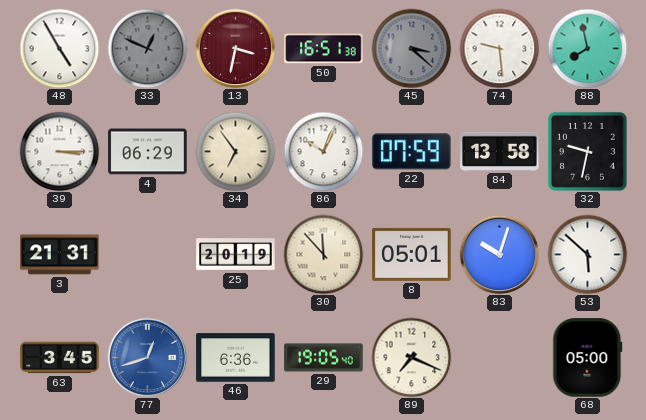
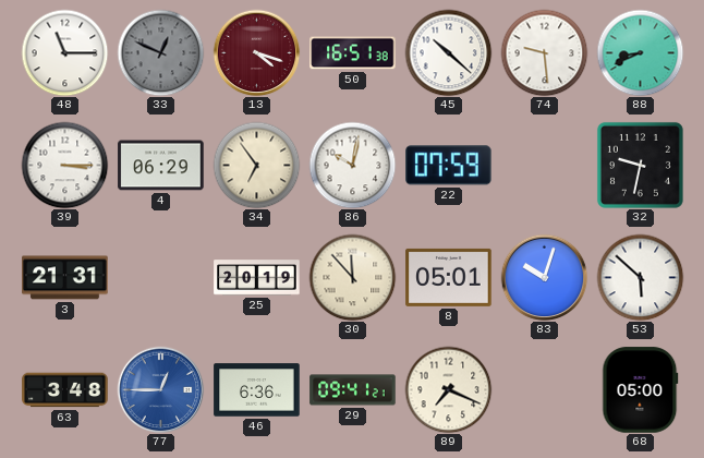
48: 4:55 -> 11:15 (64, 52)
13: 3:32 -> 4:18 (256, 52)
45: 3:22 -> 10:22 (448, 52)
45 dial: grey -> white (448, 52)
88: 7:58 -> 8:41 (640, 52)
86: 10:04 -> 10:02 (352, 165)
84: 13:58 -> none (500, 151)
63: 3:45 -> 3:48 (65, 390)
77: 12:42 -> 12:45 (160, 389)
29: 19:05 -> 09:41 (353, 390)
